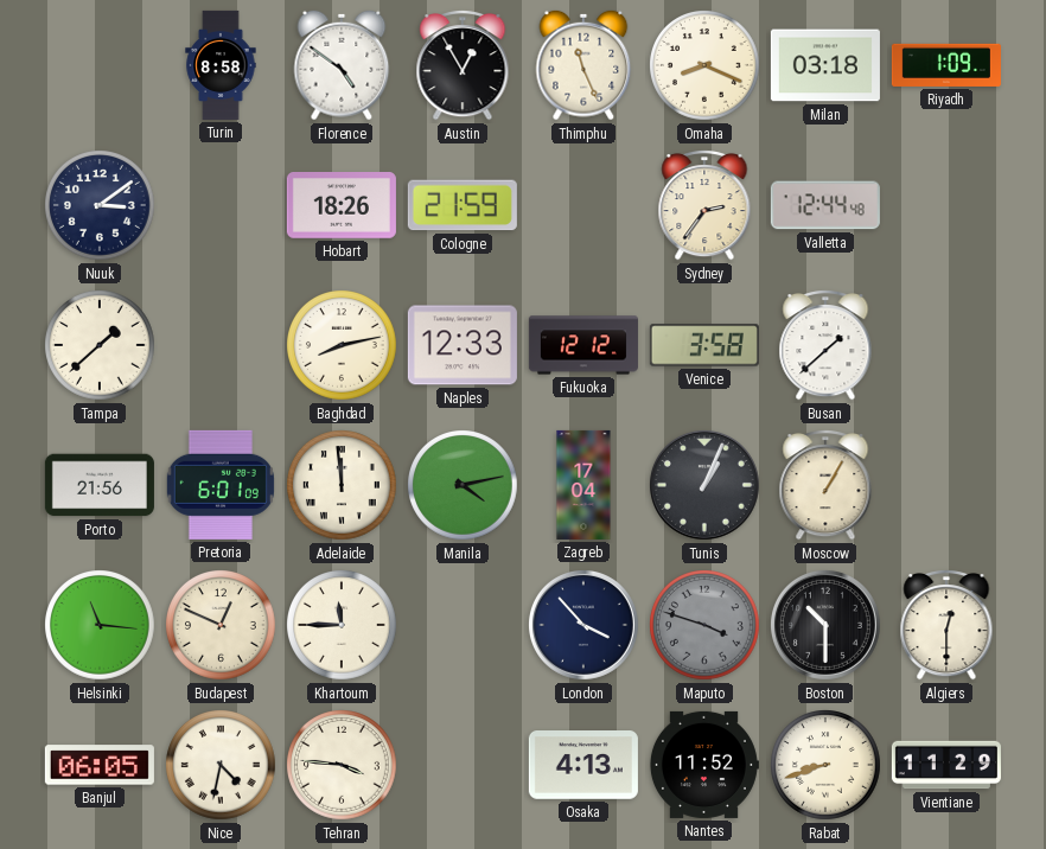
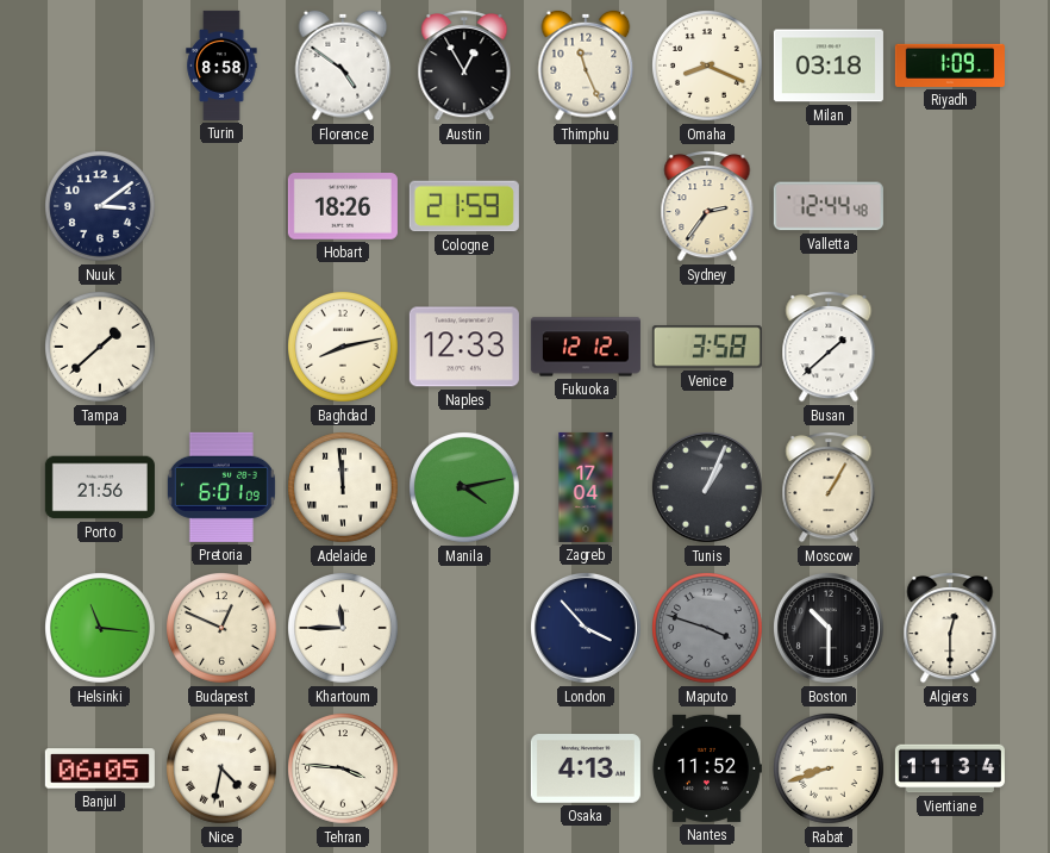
Vientiane: 11:29 -> 11:34 (950, 768)
